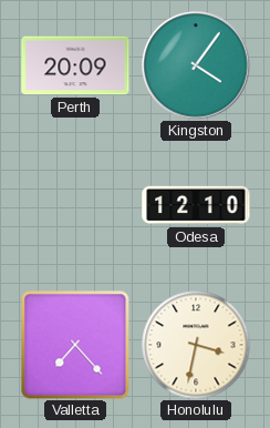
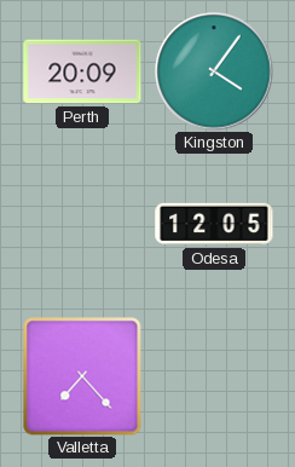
Odesa: 12:10 -> 12:05 (214, 224)
Honolulu: 3:32 -> none (196, 345)
